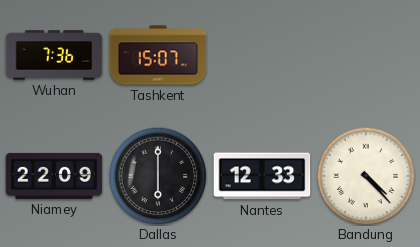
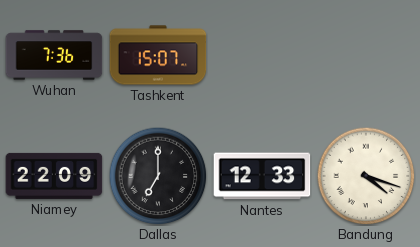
Dallas: 6:00 -> 7:00 (158, 176)
Bandung: 4:23 -> 4:18 (366, 176)
